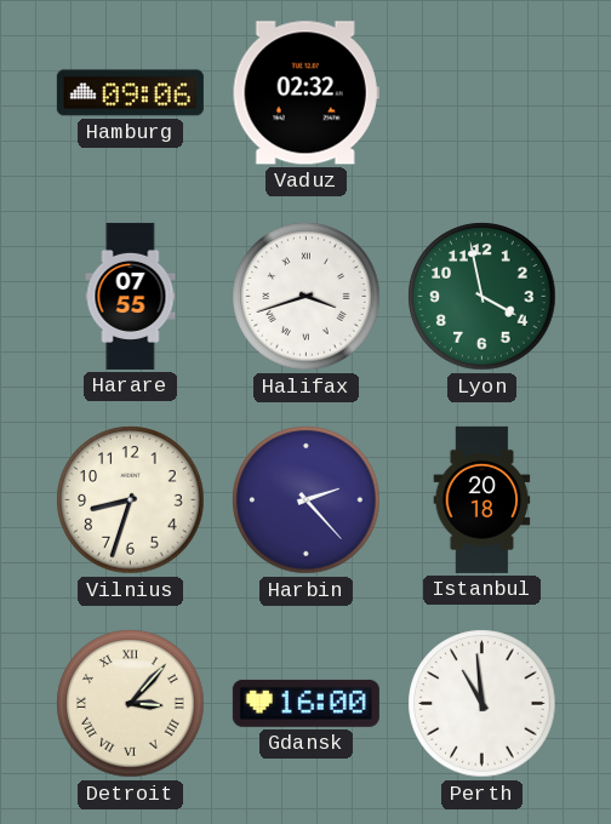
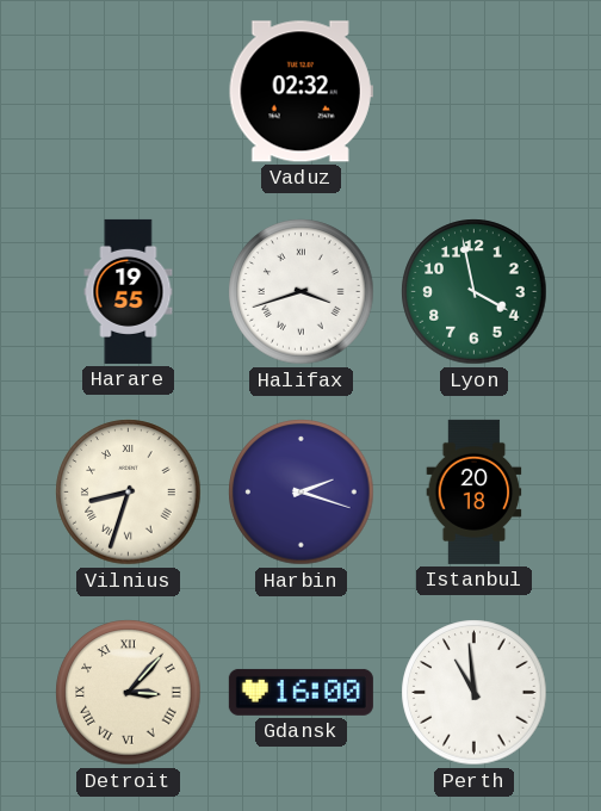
Hamburg: 09:06 -> none (130, 93)
Harare: 07:55 -> 19:55 (129, 291)
Vilnius numerals: Arabic -> Roman (129, 493)
Harbin: 2:23 -> 2:18 (302, 493)
